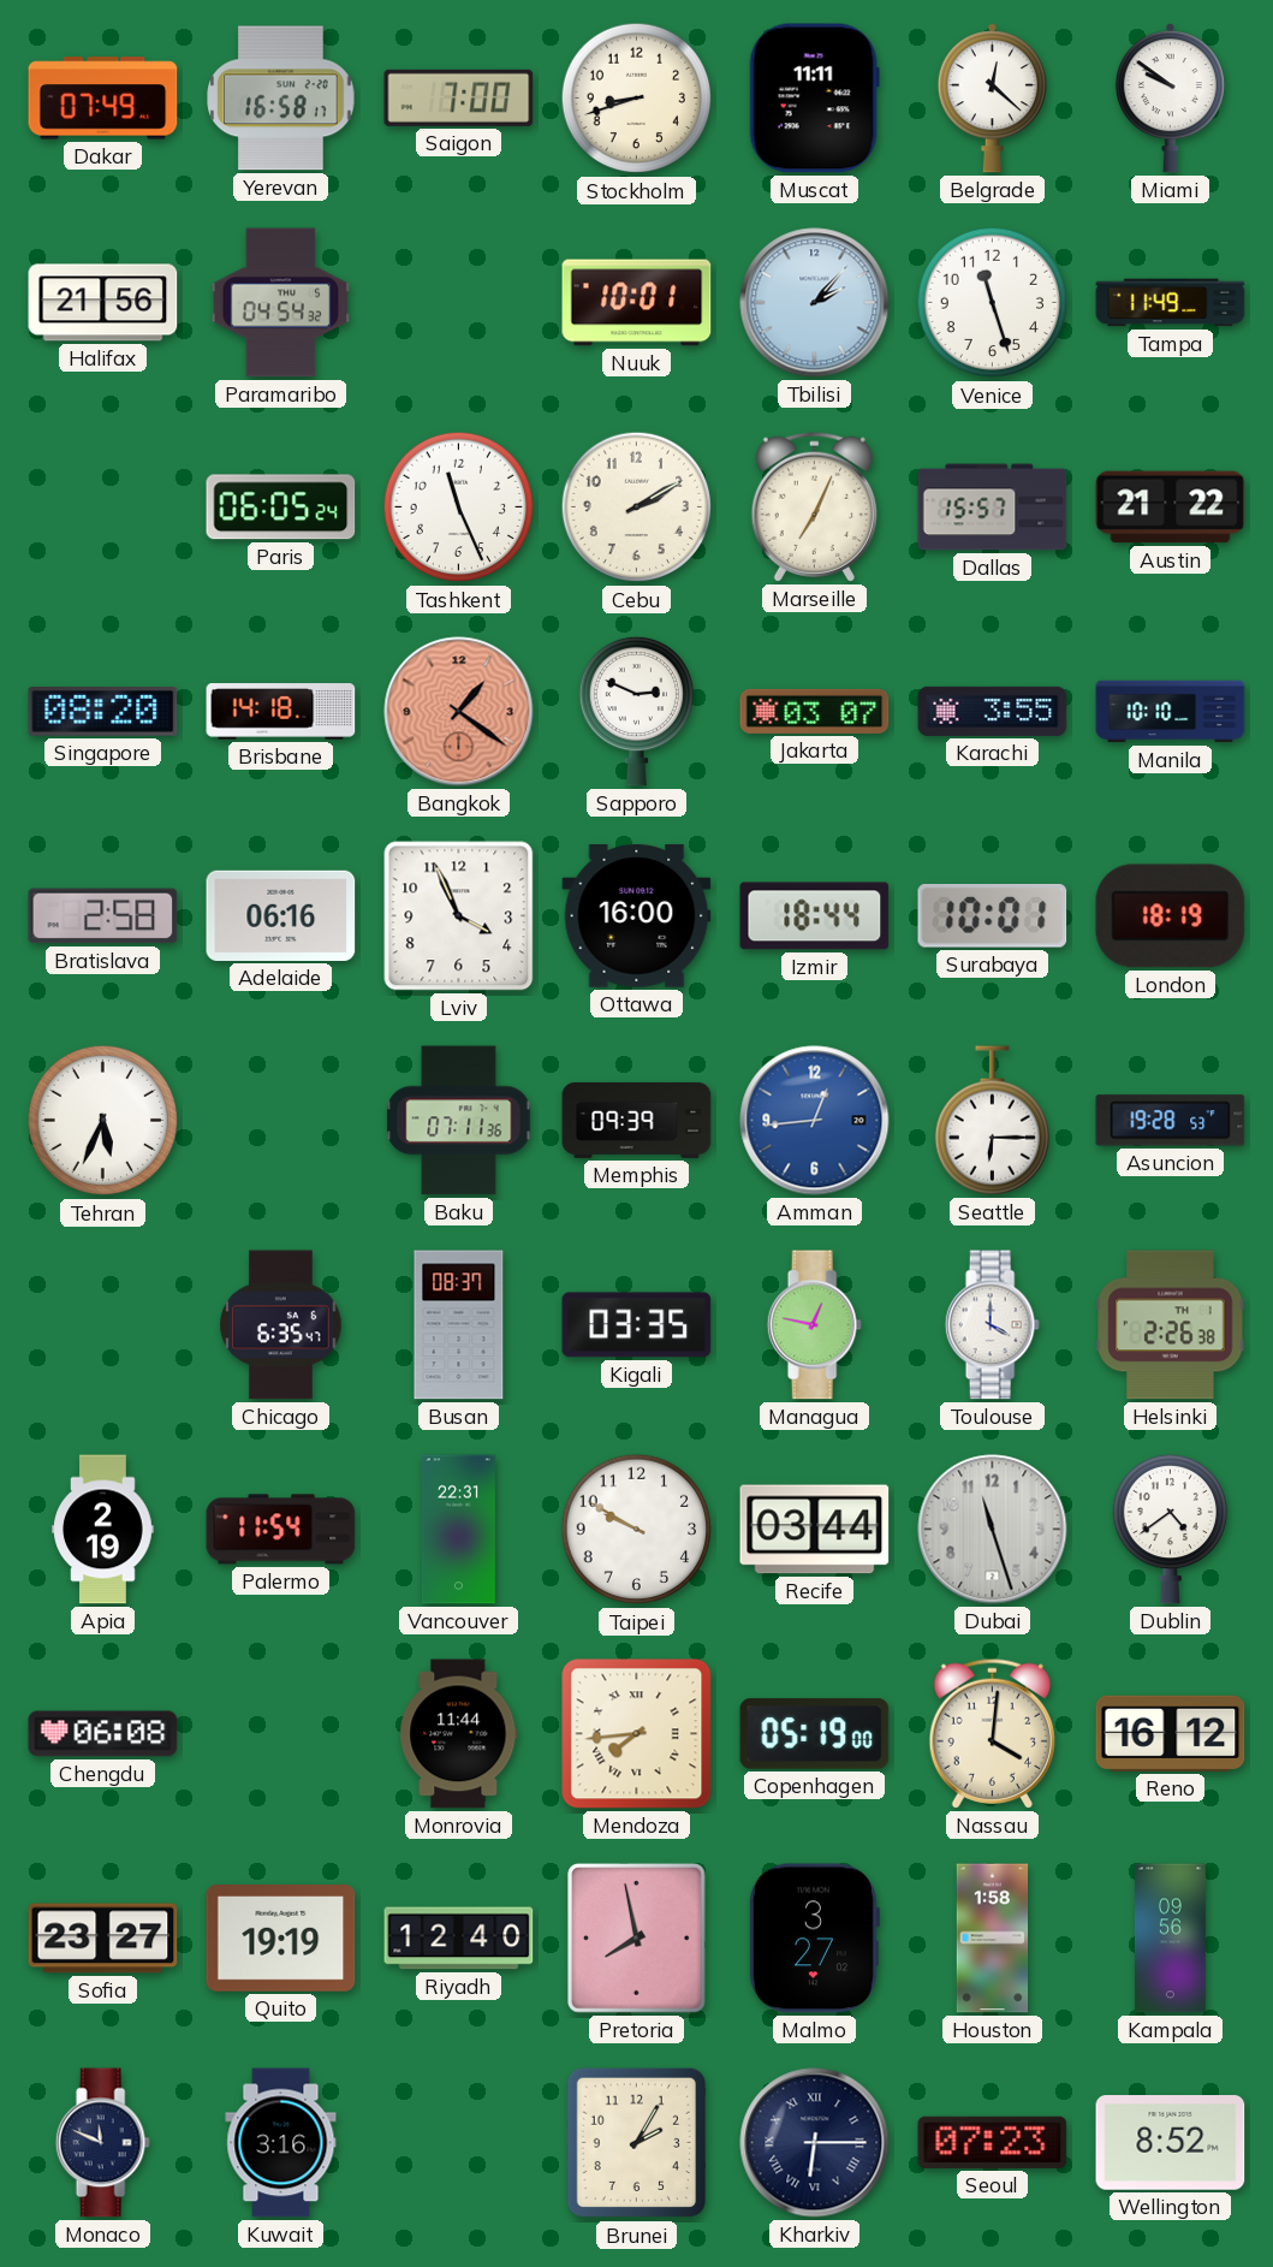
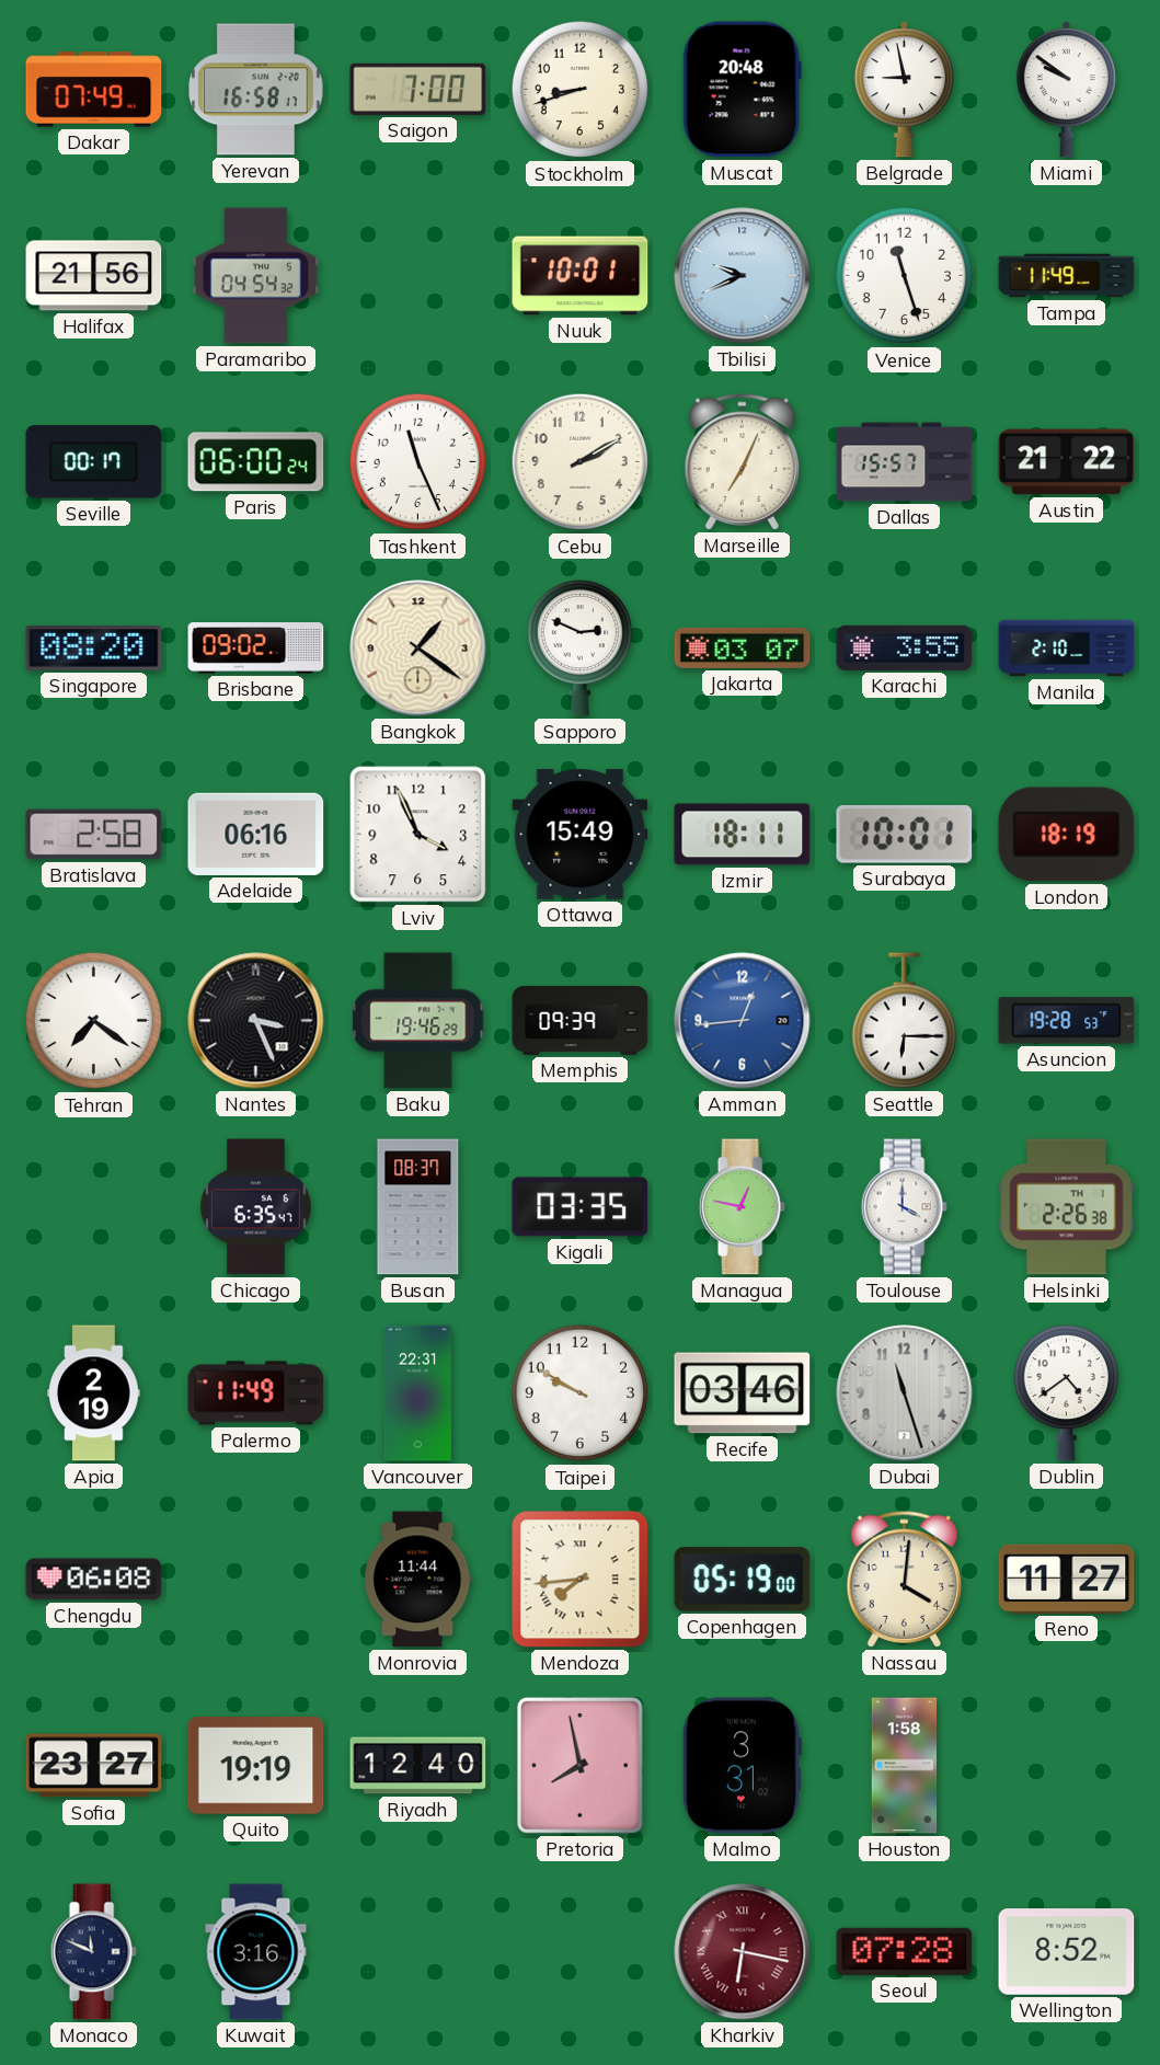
Muscat: 11:11 -> 20:48 (742, 90)
Belgrade: 12:22 -> 8:58 (904, 90)
Tbilisi: 2:07 -> 9:41 (743, 276)
Seville: none -> 00:17 (94, 462)
Paris: 06:05 -> 06:00 (256, 462)
Brisbane: 14:18 -> 09:02 (256, 649)
Bangkok dial: salmon -> cream (418, 649)
Manila: 10:10 -> 2:10 (1067, 649)
Ottawa: 16:00 -> 15:49 (581, 835)
Izmir: 18:44 -> 18:11 (743, 835)
Tehran: 5:34 -> 7:21 (94, 1021)
Nantes: none -> 3:26 (256, 1021)
Baku: 07:11 -> 19:46 (418, 1021)
Palermo: 11:54 -> 11:49 (256, 1393)
Recife: 03:44 -> 03:46 (743, 1393)
Reno: 16:12 -> 11:27 (1067, 1579)
Malmo: 3:27 -> 3:31 (742, 1766)
Kampala: 09:56 -> none (1170, 1939)
Brunei: 2:05 -> none (637, 2143)
Kharkiv: 6:15 -> 6:17 (743, 1952)
Kharkiv dial: navy -> burgundy (743, 1952)
Seoul: 07:23 -> 07:28 (905, 1951)
